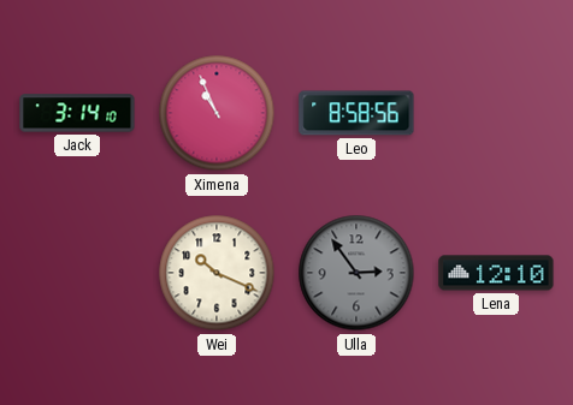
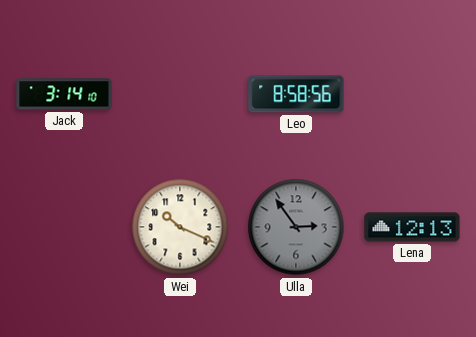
Ximena: 10:56 -> none (217, 113)
Lena: 12:10 -> 12:13 (412, 227)
